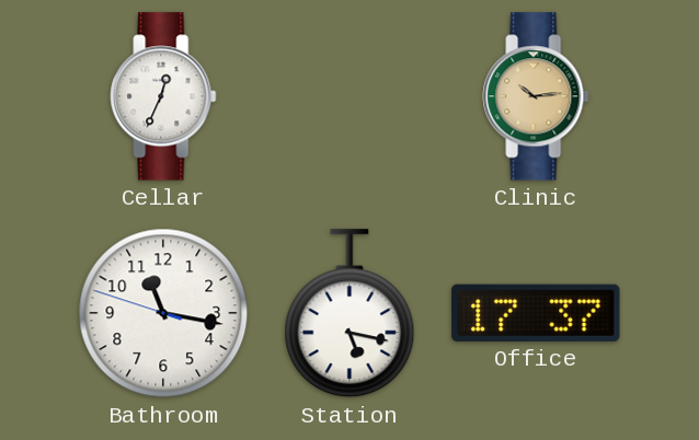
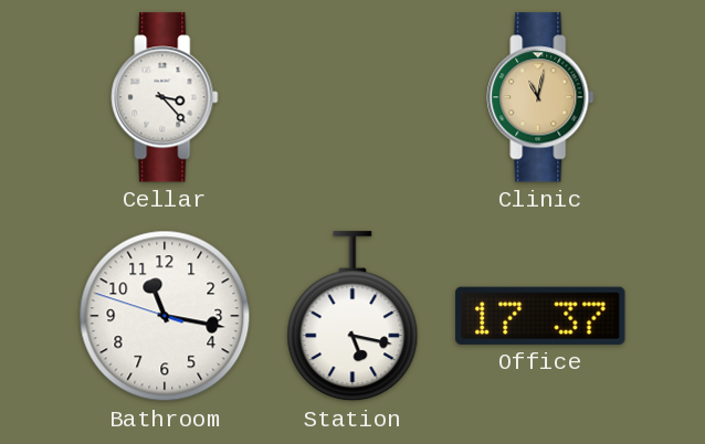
Cellar: 12:34 -> 3:23 (165, 97)
Clinic: 10:14 -> 11:02 (540, 97)
